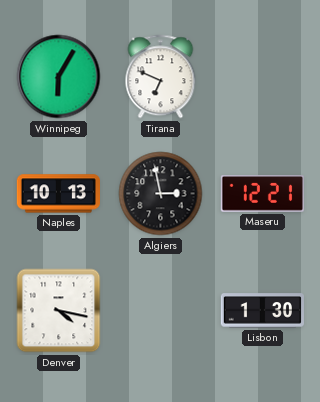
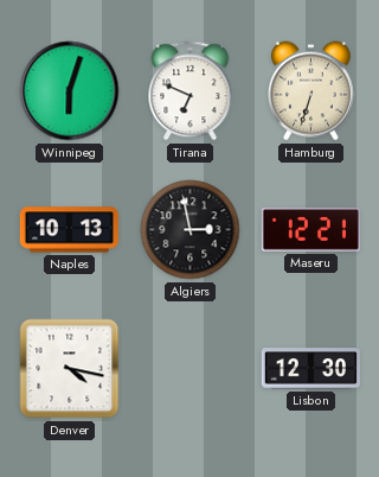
Winnipeg: 6:05 -> 6:03 (70, 91)
Hamburg: none -> 6:33 (310, 91)
Lisbon: 1:30 -> 12:30 (310, 369)
